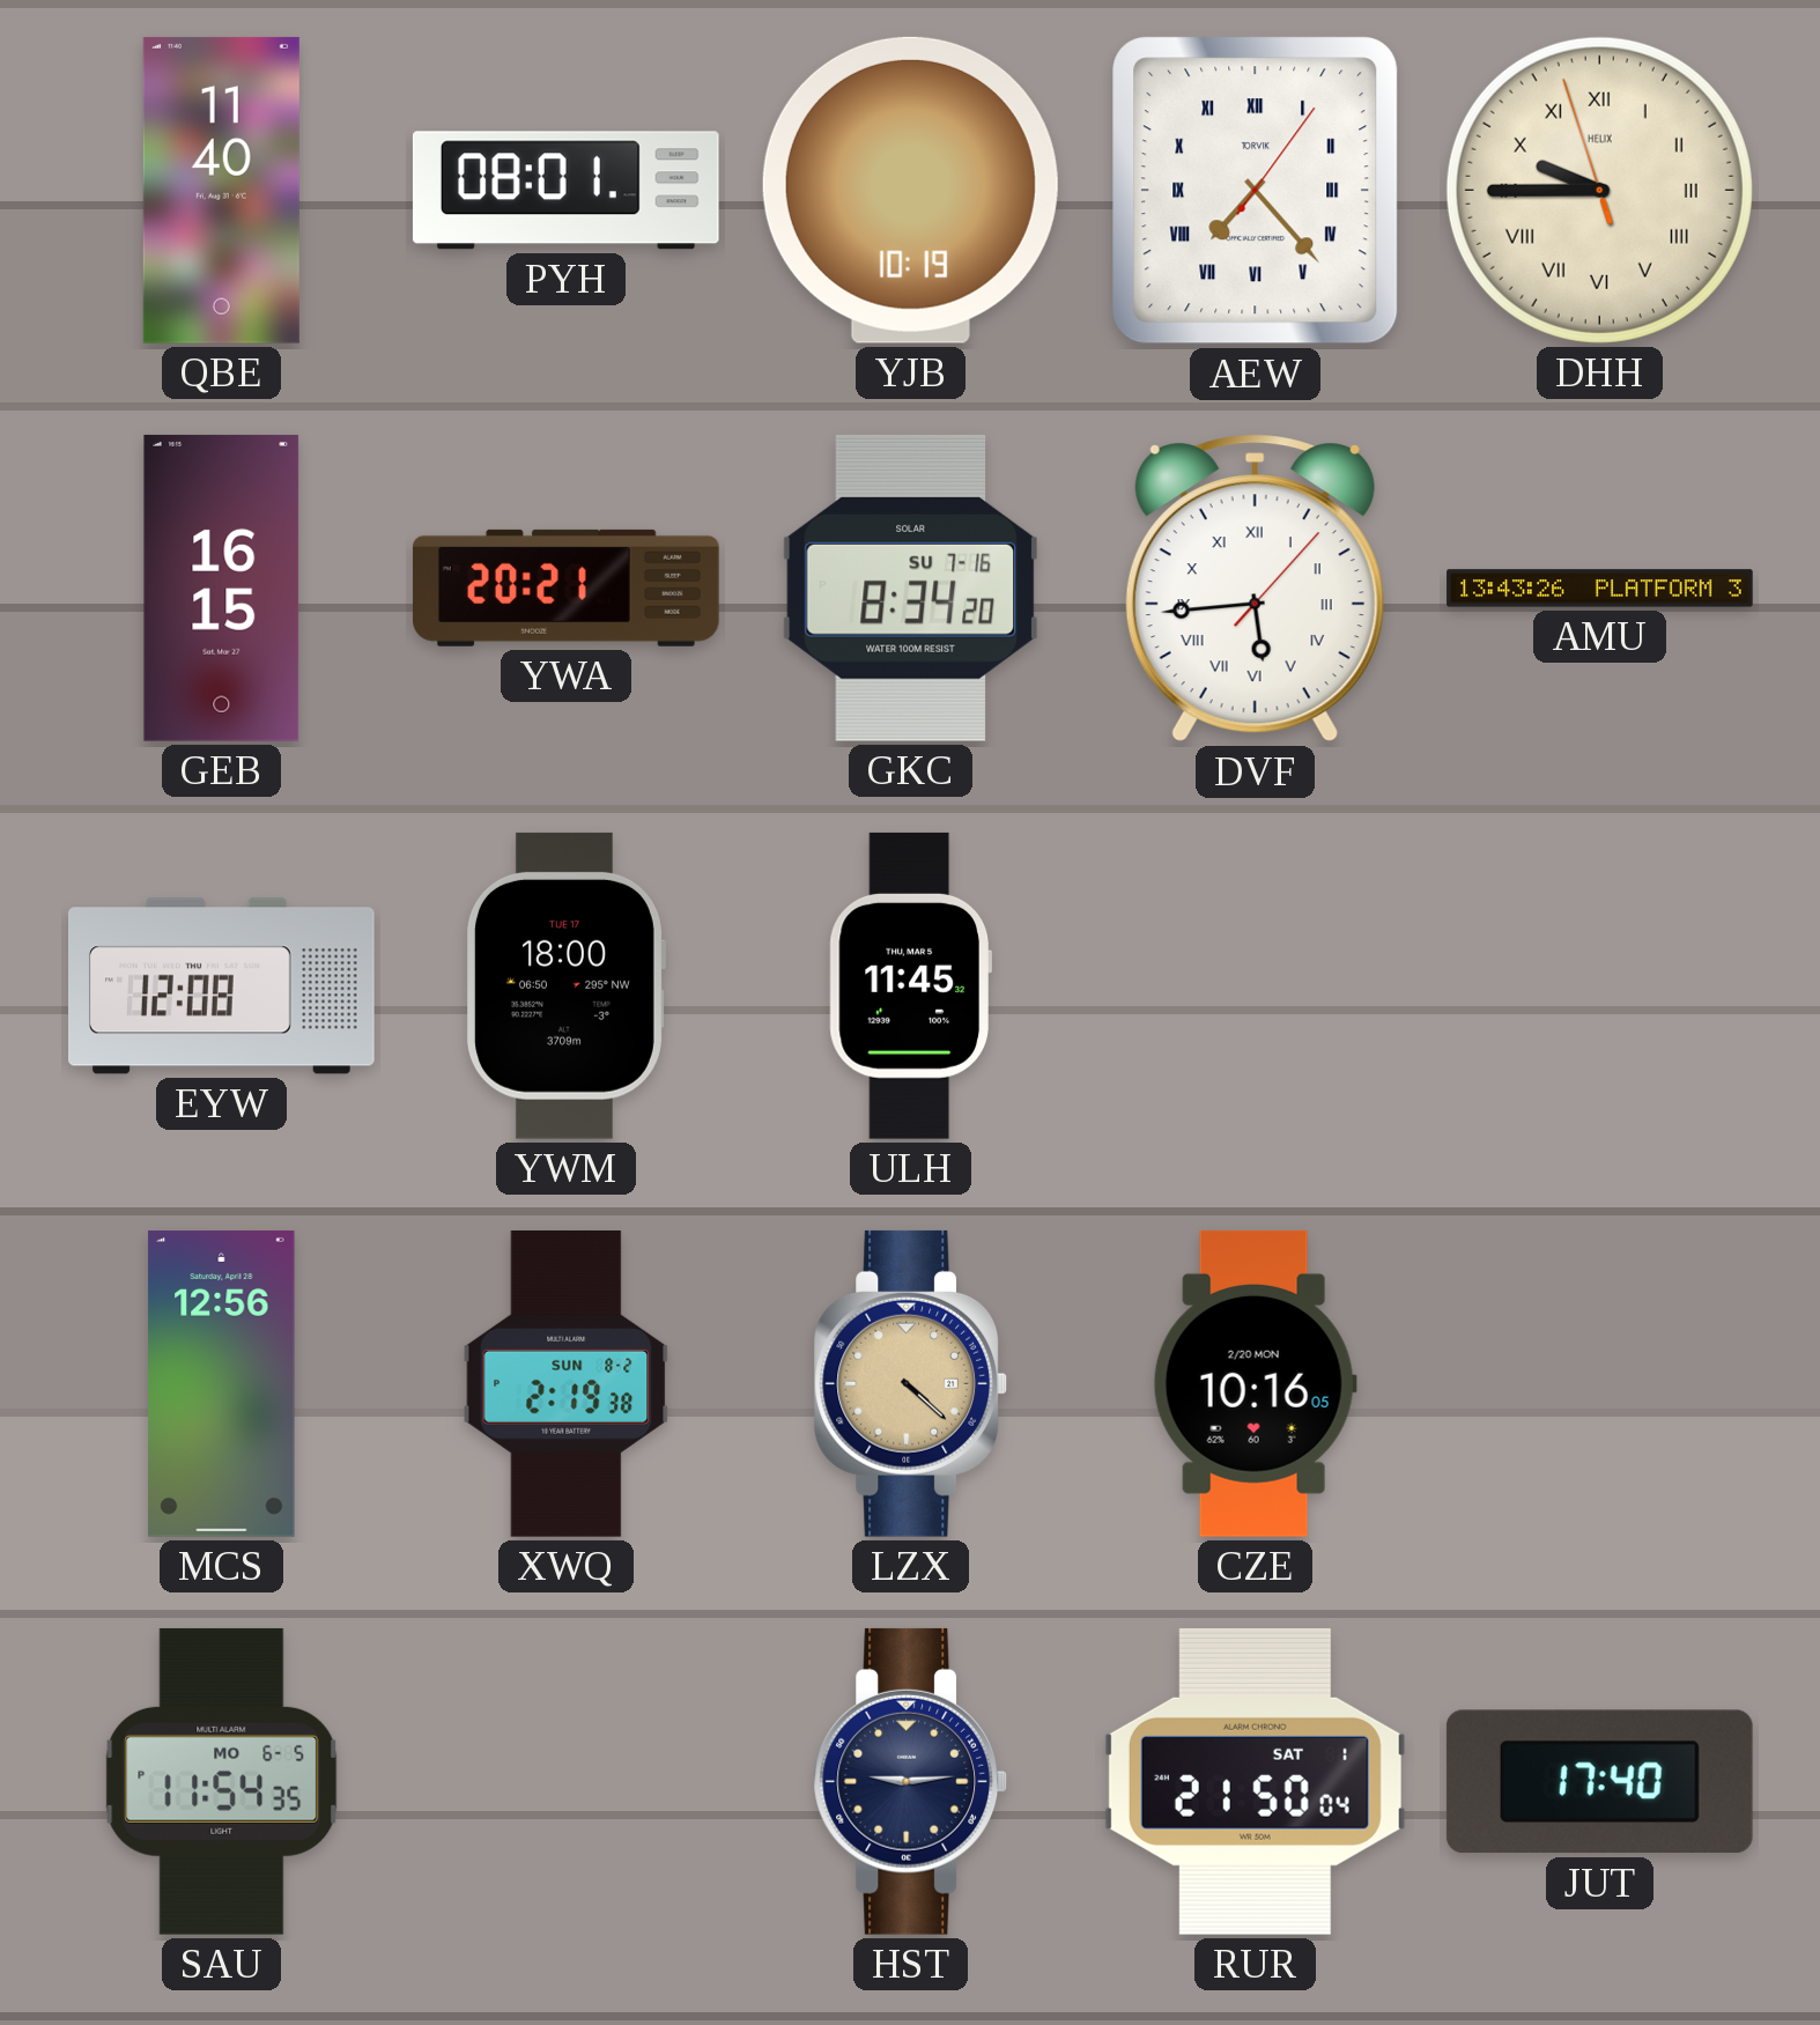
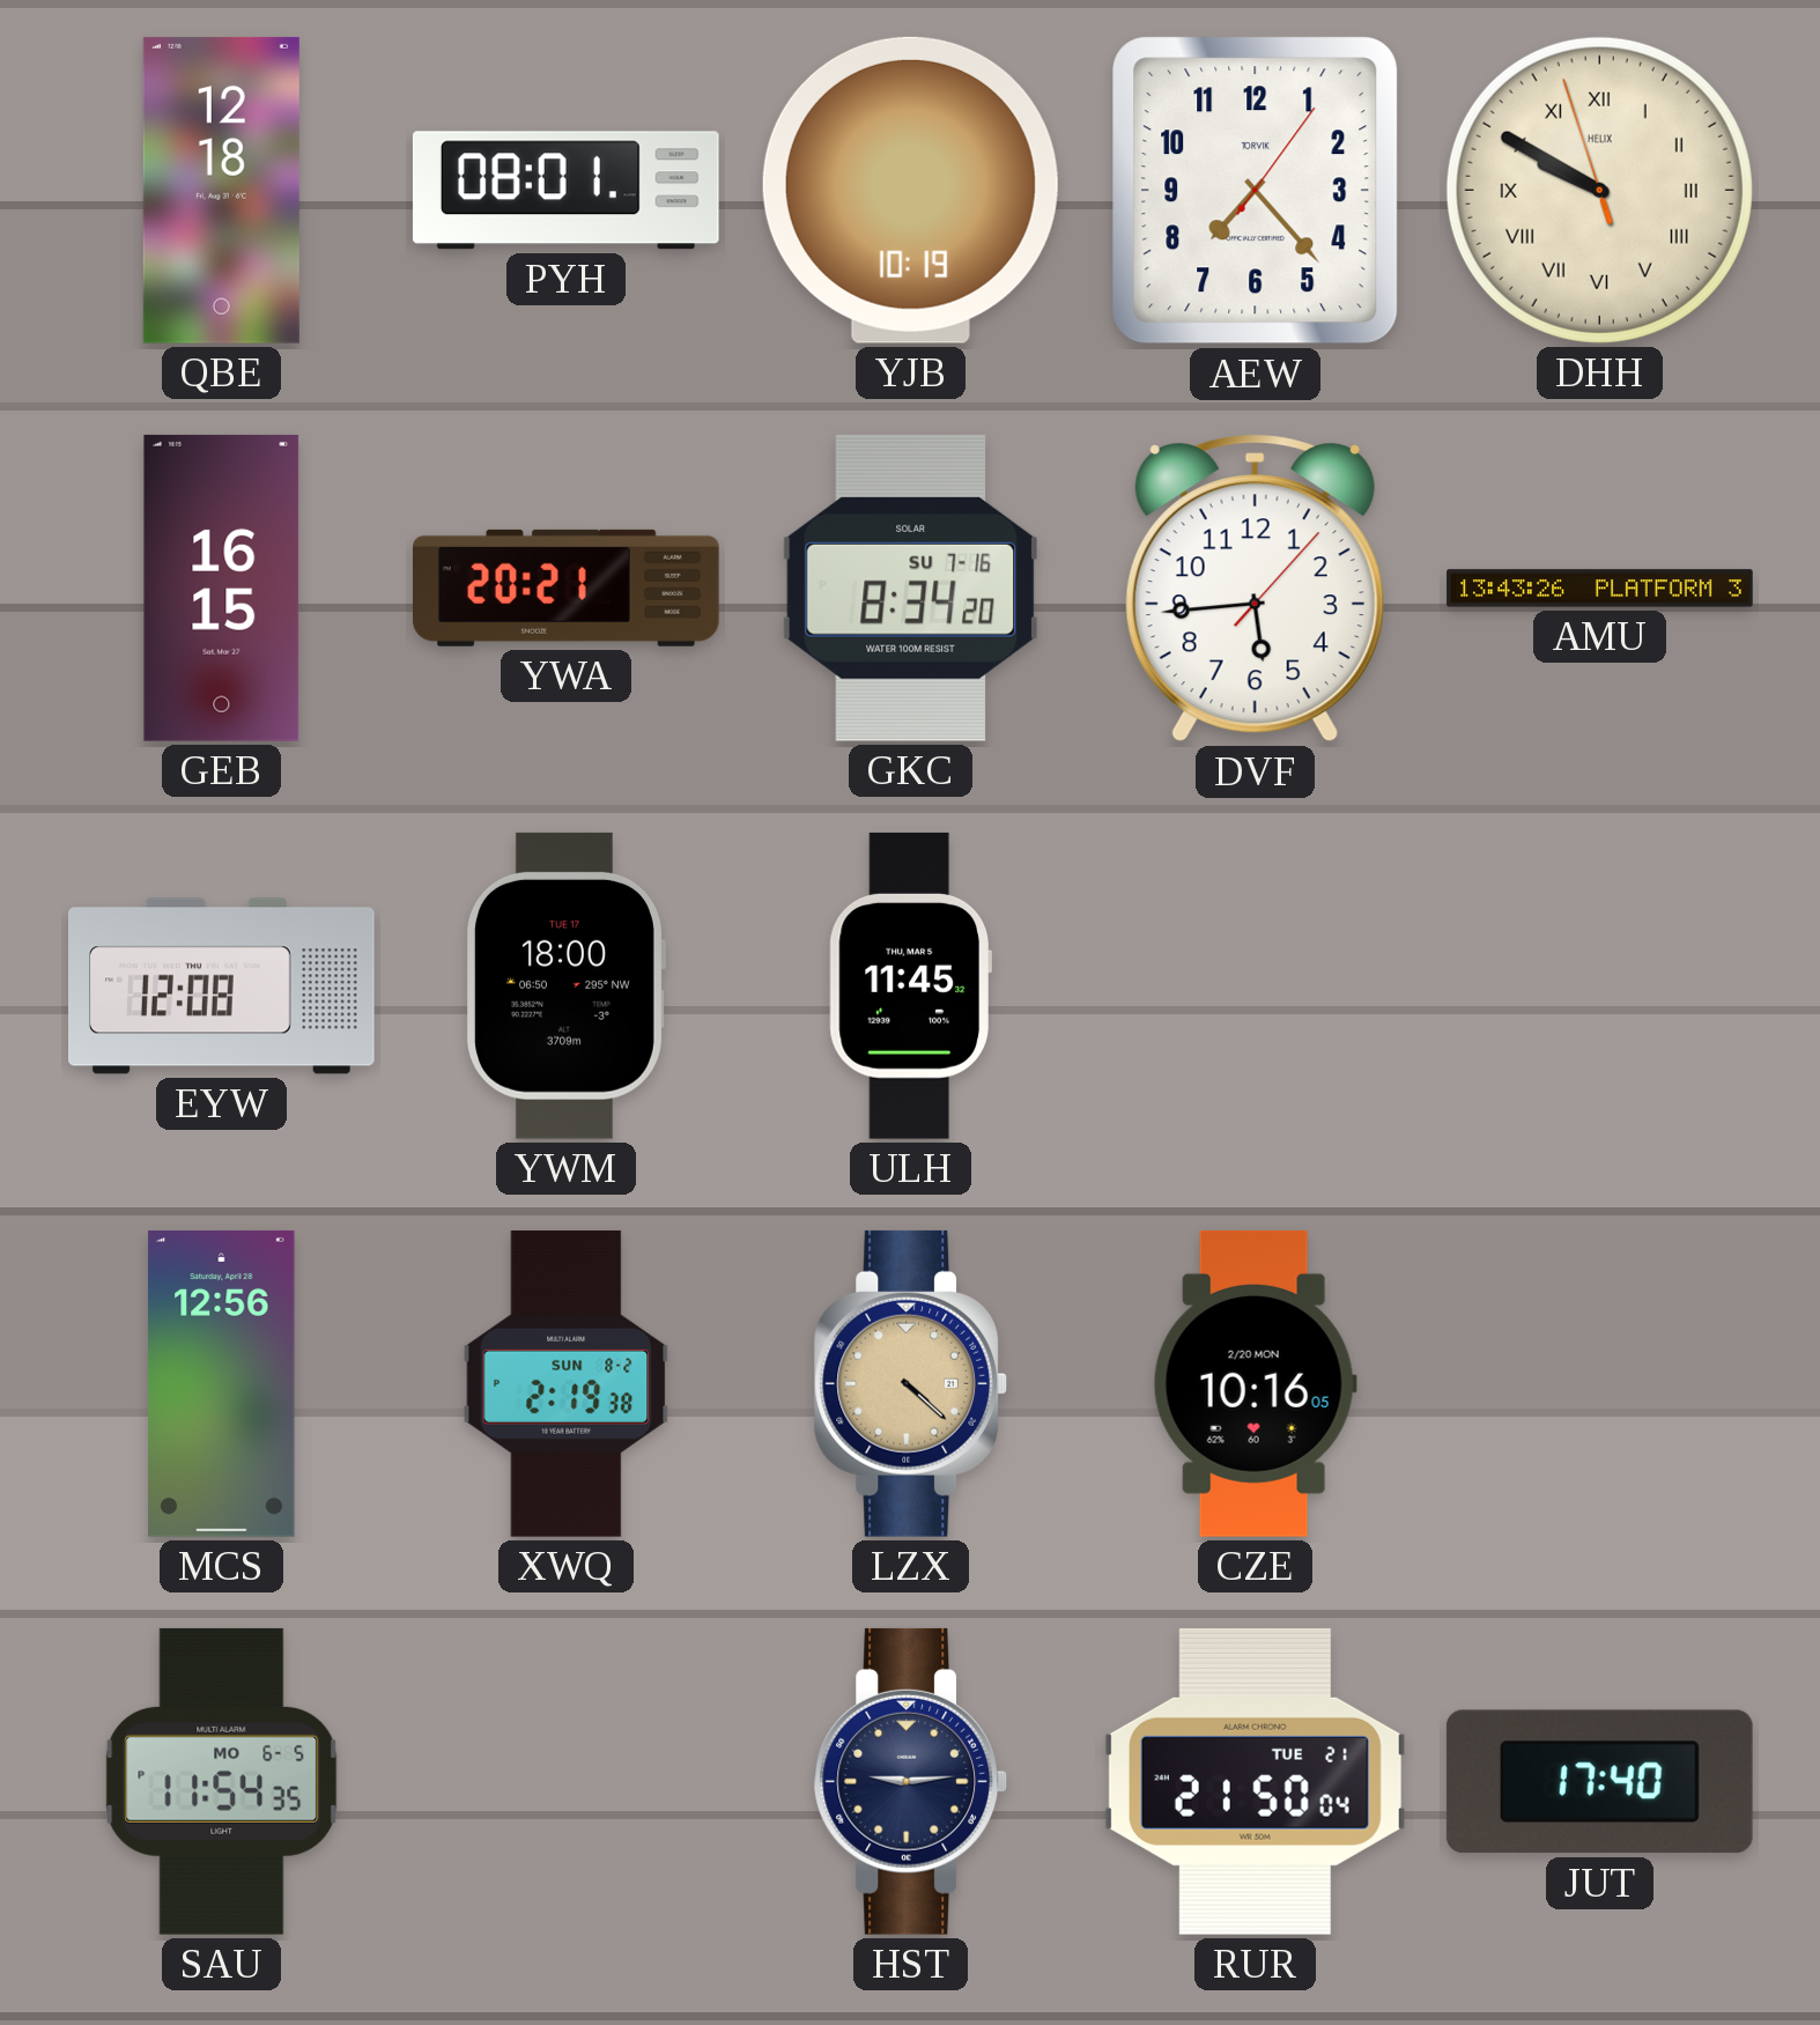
QBE: 11:40 -> 12:18 (221, 190)
AEW numerals: Roman -> Arabic (1256, 191)
DHH: 9:44 -> 9:49 (1599, 190)
DVF numerals: Roman -> Arabic (1255, 589)
RUR date: SAT 1 -> TUE 21 (1255, 1781)
